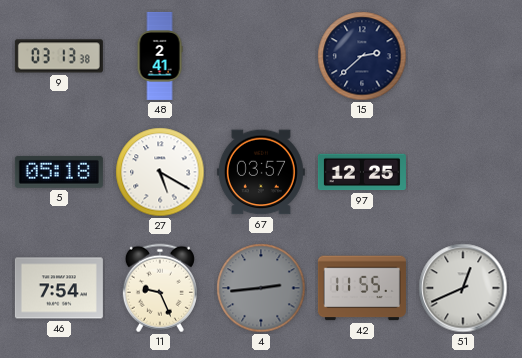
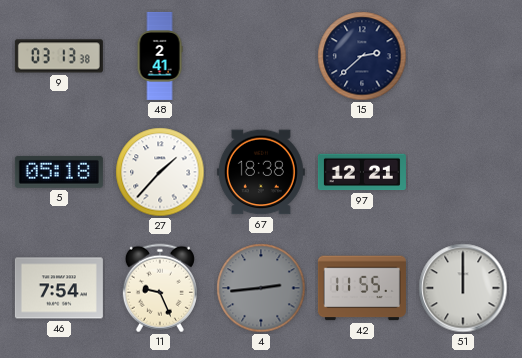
27: 5:20 -> 1:37 (160, 172)
67: 03:57 -> 18:38 (261, 172)
97: 12:25 -> 12:21 (362, 172)
51: 12:41 -> 12:00 (463, 288)
